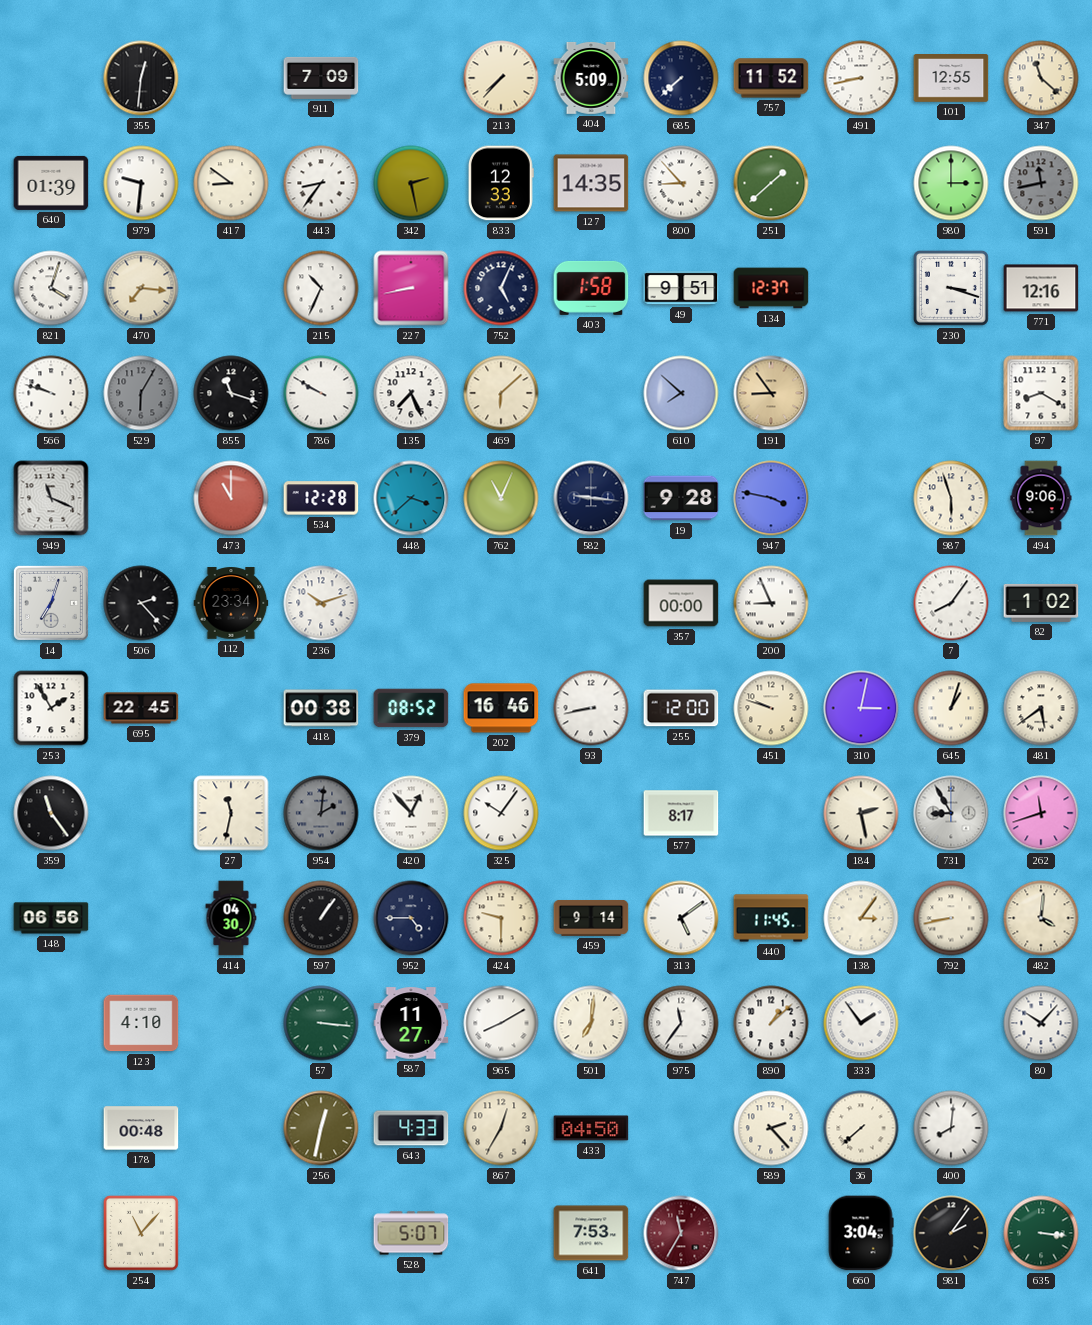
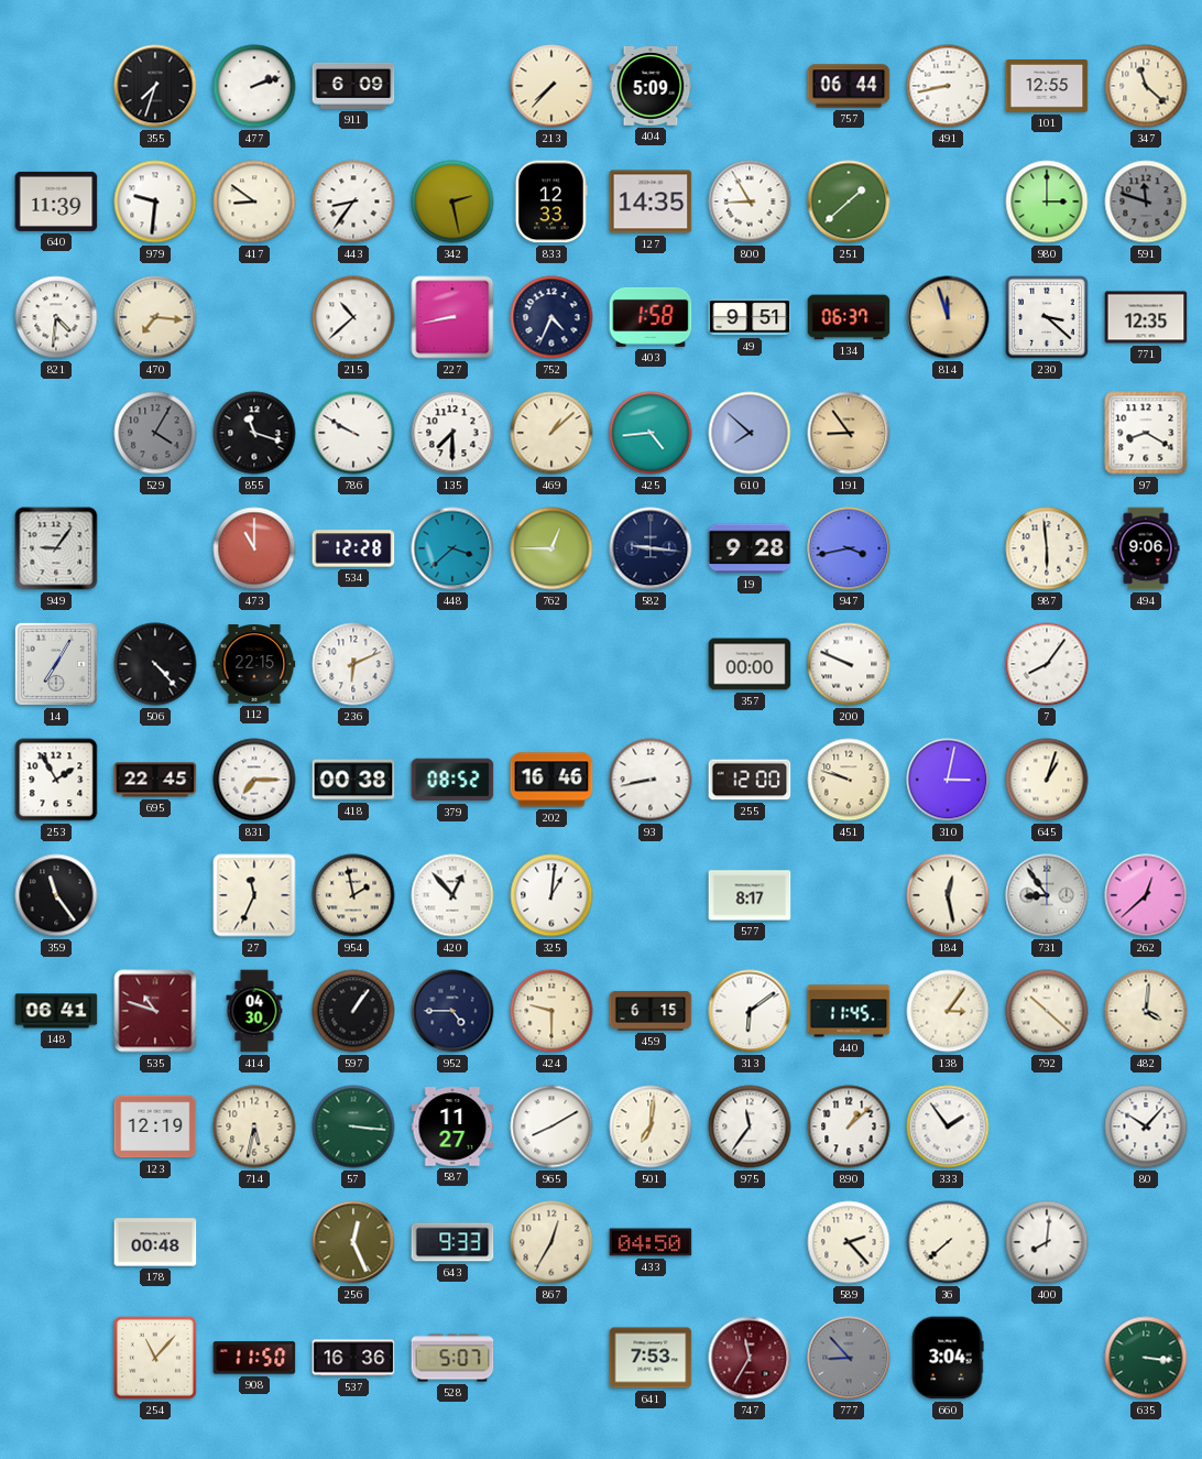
355: 12:31 -> 7:33 (155, 86)
477: none -> 2:12 (254, 86)
911: 7:09 -> 6:09 (353, 86)
685: 7:38 -> none (681, 78)
757: 11:52 -> 06:44 (849, 86)
640: 01:39 -> 11:39 (56, 202)
800: 8:53 -> 8:55 (750, 202)
591: 11:43 -> 11:48 (1146, 202)
821: 4:03 -> 4:31 (56, 317)
215: 10:34 -> 10:38 (353, 317)
752: 5:04 -> 4:34 (551, 317)
134: 12:37 -> 06:37 (849, 317)
814: none -> 11:57 (948, 317)
230: 3:18 -> 3:22 (1047, 317)
771: 12:16 -> 12:35 (1146, 317)
566: 9:48 -> none (51, 393)
529: 6:05 -> 4:05 (155, 433)
135: 7:26 -> 7:30 (452, 433)
469: 6:08 -> 1:08 (551, 433)
425: none -> 4:44 (651, 433)
949: 11:19 -> 9:06 (56, 548)
762: 11:04 -> 12:45 (551, 548)
947: 3:47 -> 3:43 (849, 548)
987: 5:57 -> 5:59 (1047, 548)
14: 7:03 -> 7:05 (56, 664)
506: 2:23 -> 4:23 (155, 664)
112: 23:34 -> 22:15 (254, 664)
236: 10:12 -> 6:11 (353, 664)
200: 8:56 -> 9:49 (849, 664)
82: 1:02 -> none (1041, 603)
831: none -> 7:15 (254, 780)
481: 5:39 -> none (1041, 708)
27: 11:32 -> 11:34 (254, 895)
954: 2:01 -> 1:58 (353, 895)
954 dial: grey -> cream (353, 895)
325: 10:06 -> 1:01 (551, 895)
184: 2:28 -> 12:28 (948, 895)
731: 8:55 -> 8:54 (1047, 895)
262: 11:42 -> 12:38 (1146, 895)
148: 06:56 -> 06:41 (56, 1011)
535: none -> 10:48 (155, 1011)
459: 9:14 -> 6:15 (651, 1011)
313: 5:09 -> 6:09 (750, 1011)
792: 8:43 -> 10:22 (1047, 1011)
123: 4:10 -> 12:19 (155, 1126)
714: none -> 5:32 (254, 1126)
256: 12:32 -> 12:26 (353, 1242)
643: 4:33 -> 9:33 (452, 1242)
908: none -> 11:50 (254, 1358)
537: none -> 16:36 (353, 1358)
777: none -> 8:53 (849, 1358)
981: 2:06 -> none (951, 1233)
